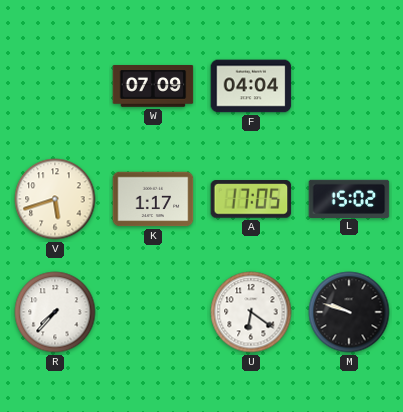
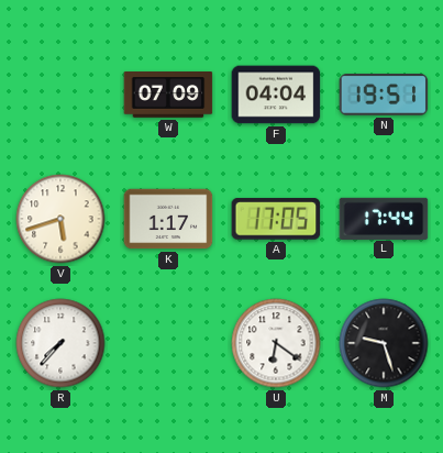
N: none -> 19:51 (384, 96)
L: 15:02 -> 17:44 (384, 218)
M: 9:48 -> 9:27 (384, 343)
